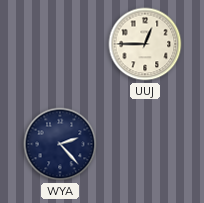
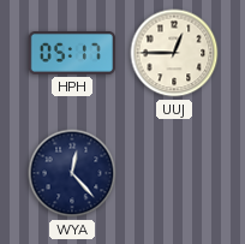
HPH: none -> 05:17 (72, 54)
WYA: 2:23 -> 12:23 (72, 173)
